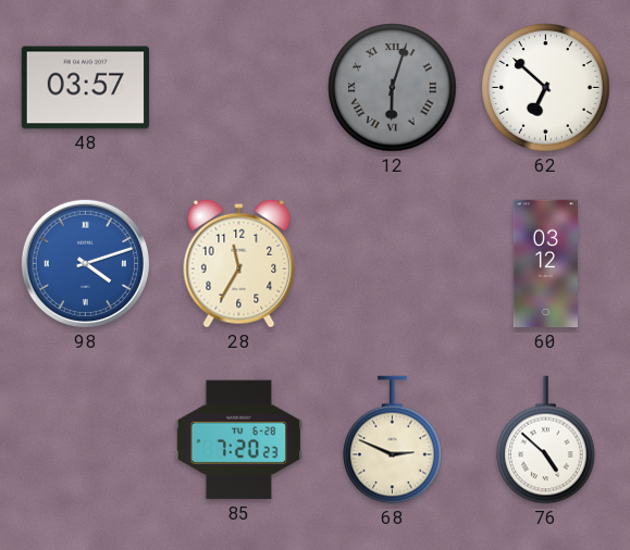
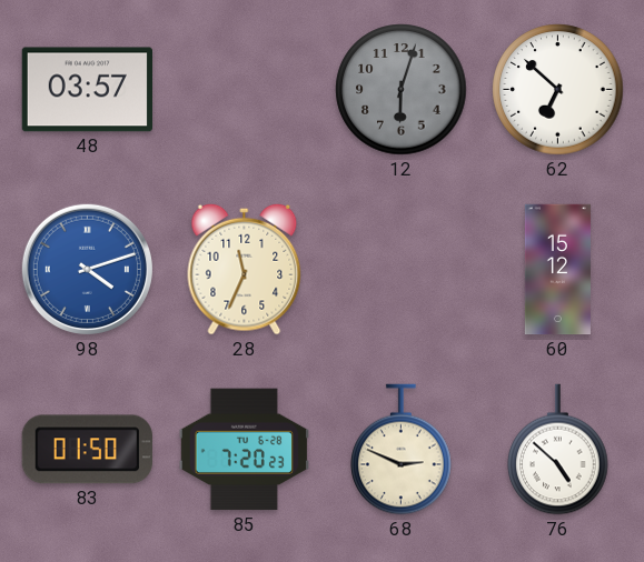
12 numerals: Roman -> Arabic (402, 90)
28: 11:35 -> 11:34 (245, 269)
60: 03:12 -> 15:12 (557, 270)
83: none -> 01:50 (87, 450)
